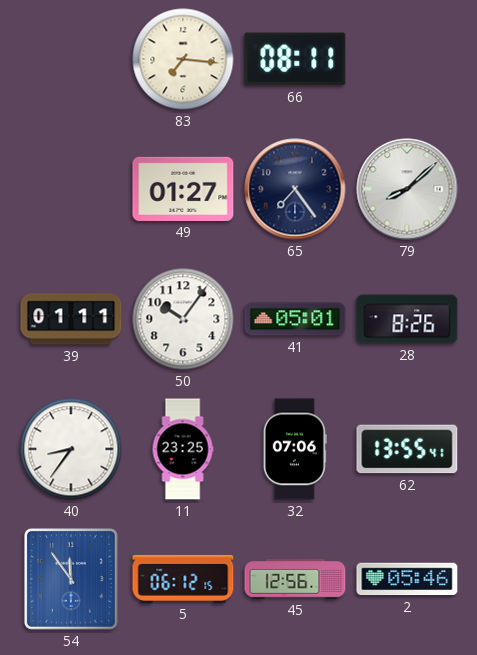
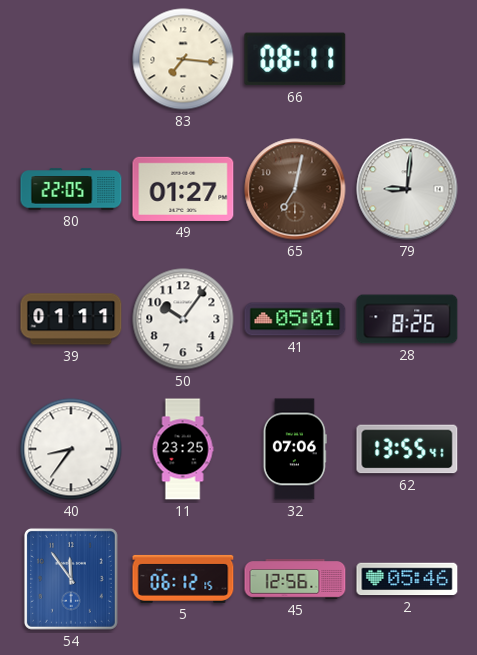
80: none -> 22:05 (71, 189)
65: 7:24 -> 7:02 (295, 189)
65 dial: navy -> brown (295, 189)
79: 8:08 -> 9:01 (407, 189)
